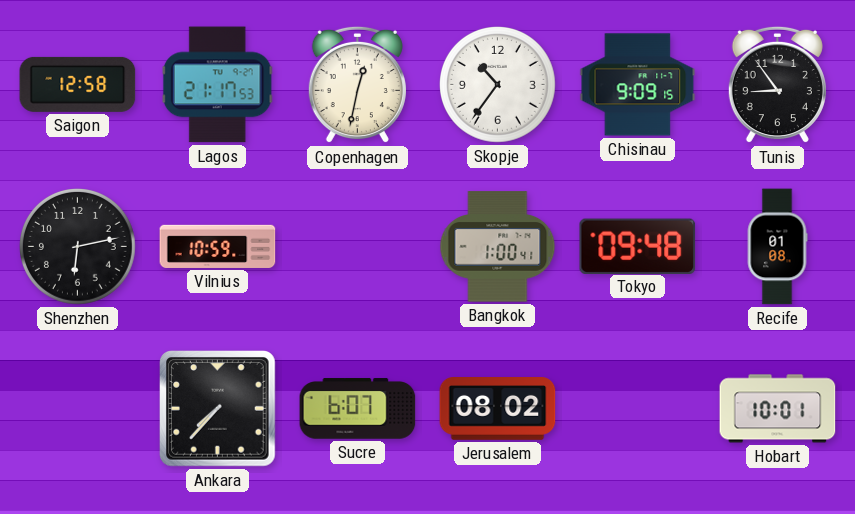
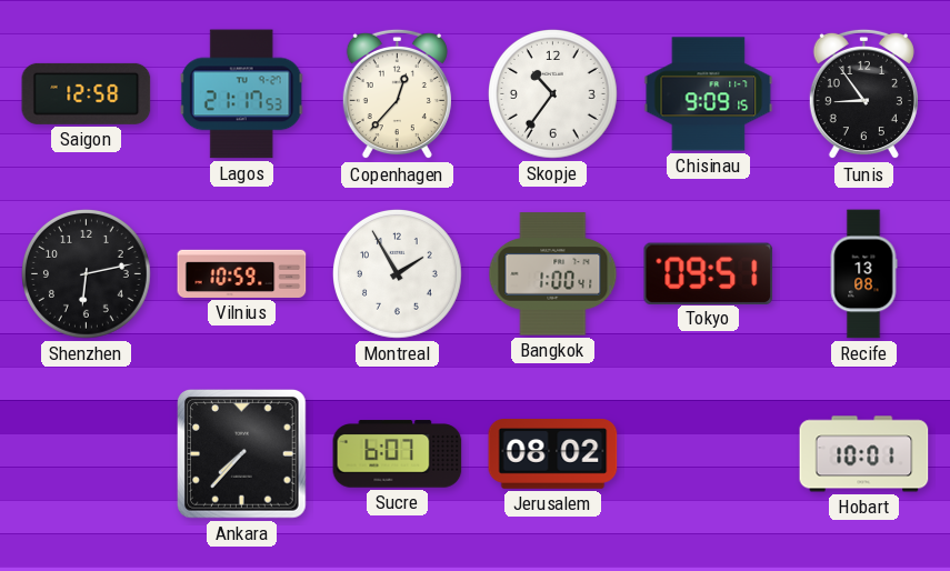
Copenhagen: 12:32 -> 12:37 (397, 94)
Montreal: none -> 1:55 (398, 274)
Tokyo: 09:48 -> 09:51 (709, 273)
Recife: 01:08 -> 13:08 (863, 274)
